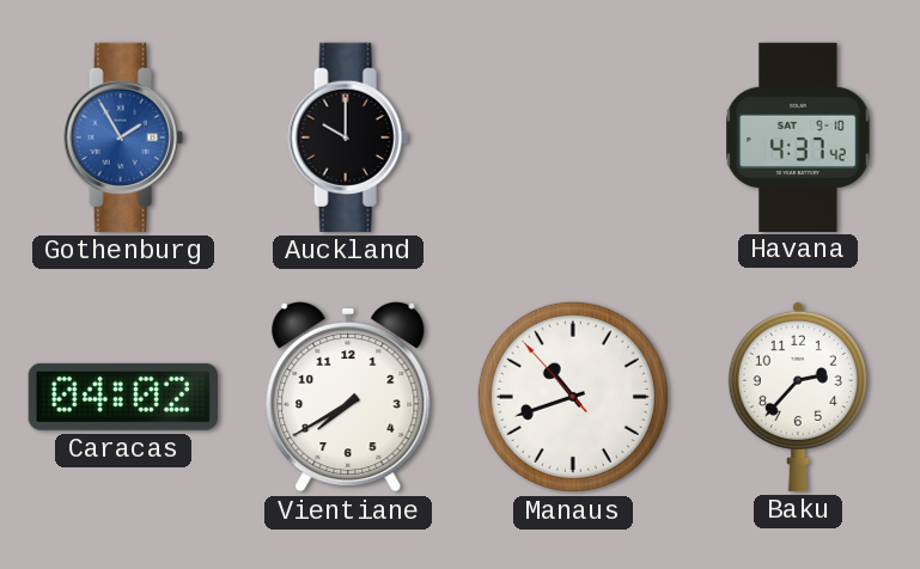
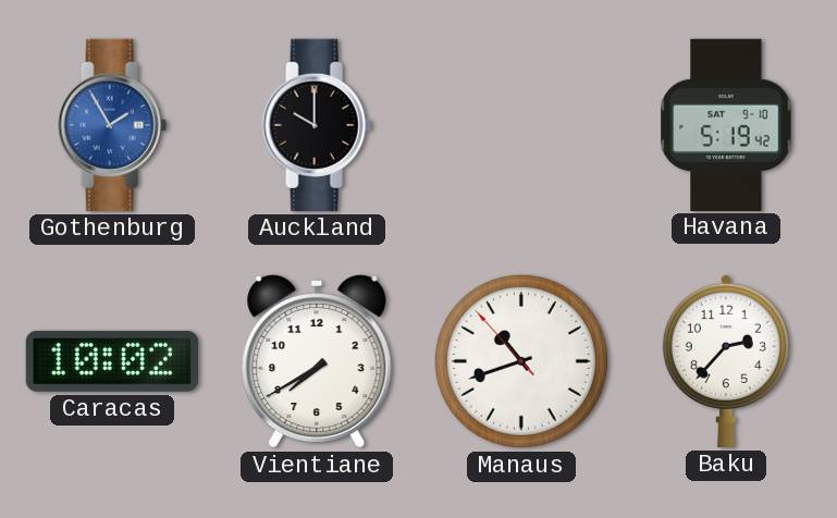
Havana: 4:37 -> 5:19 (726, 124)
Caracas: 04:02 -> 10:02 (112, 361)
